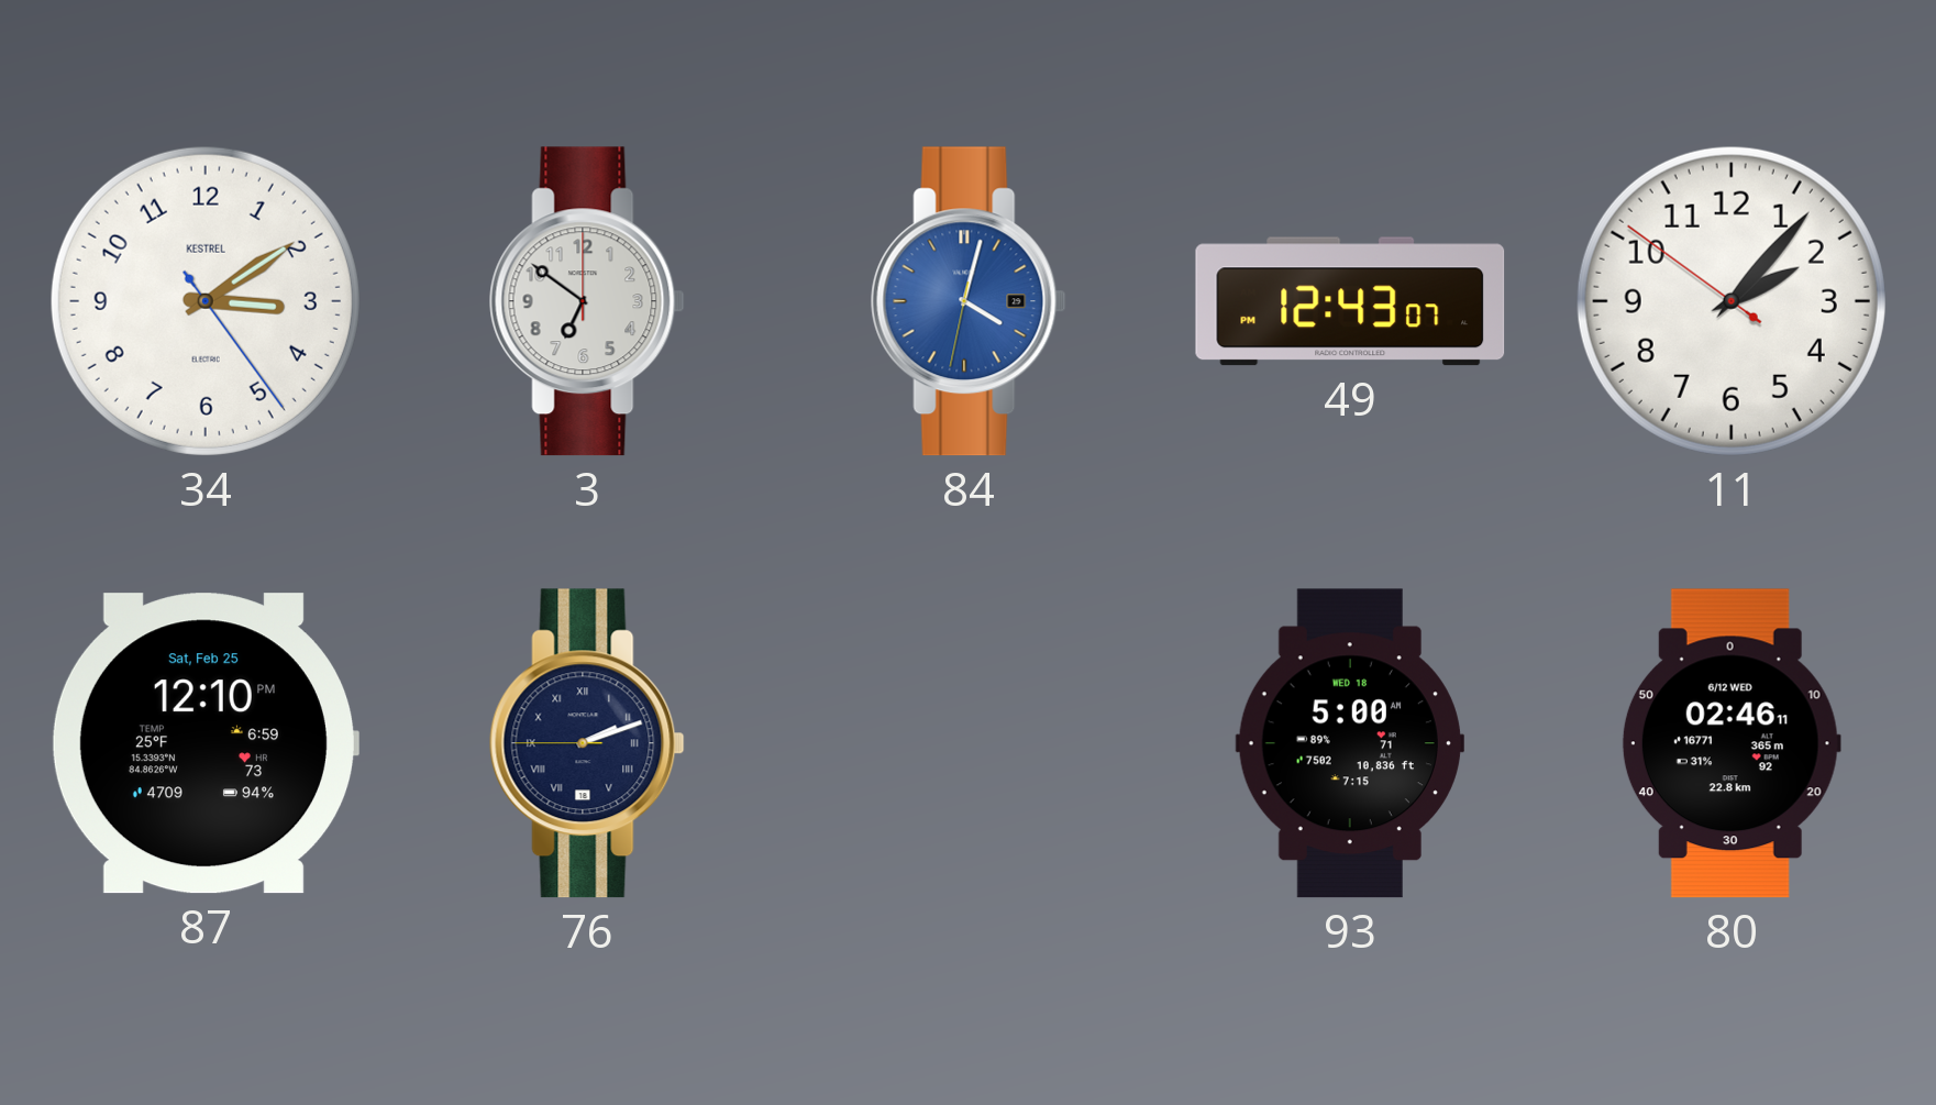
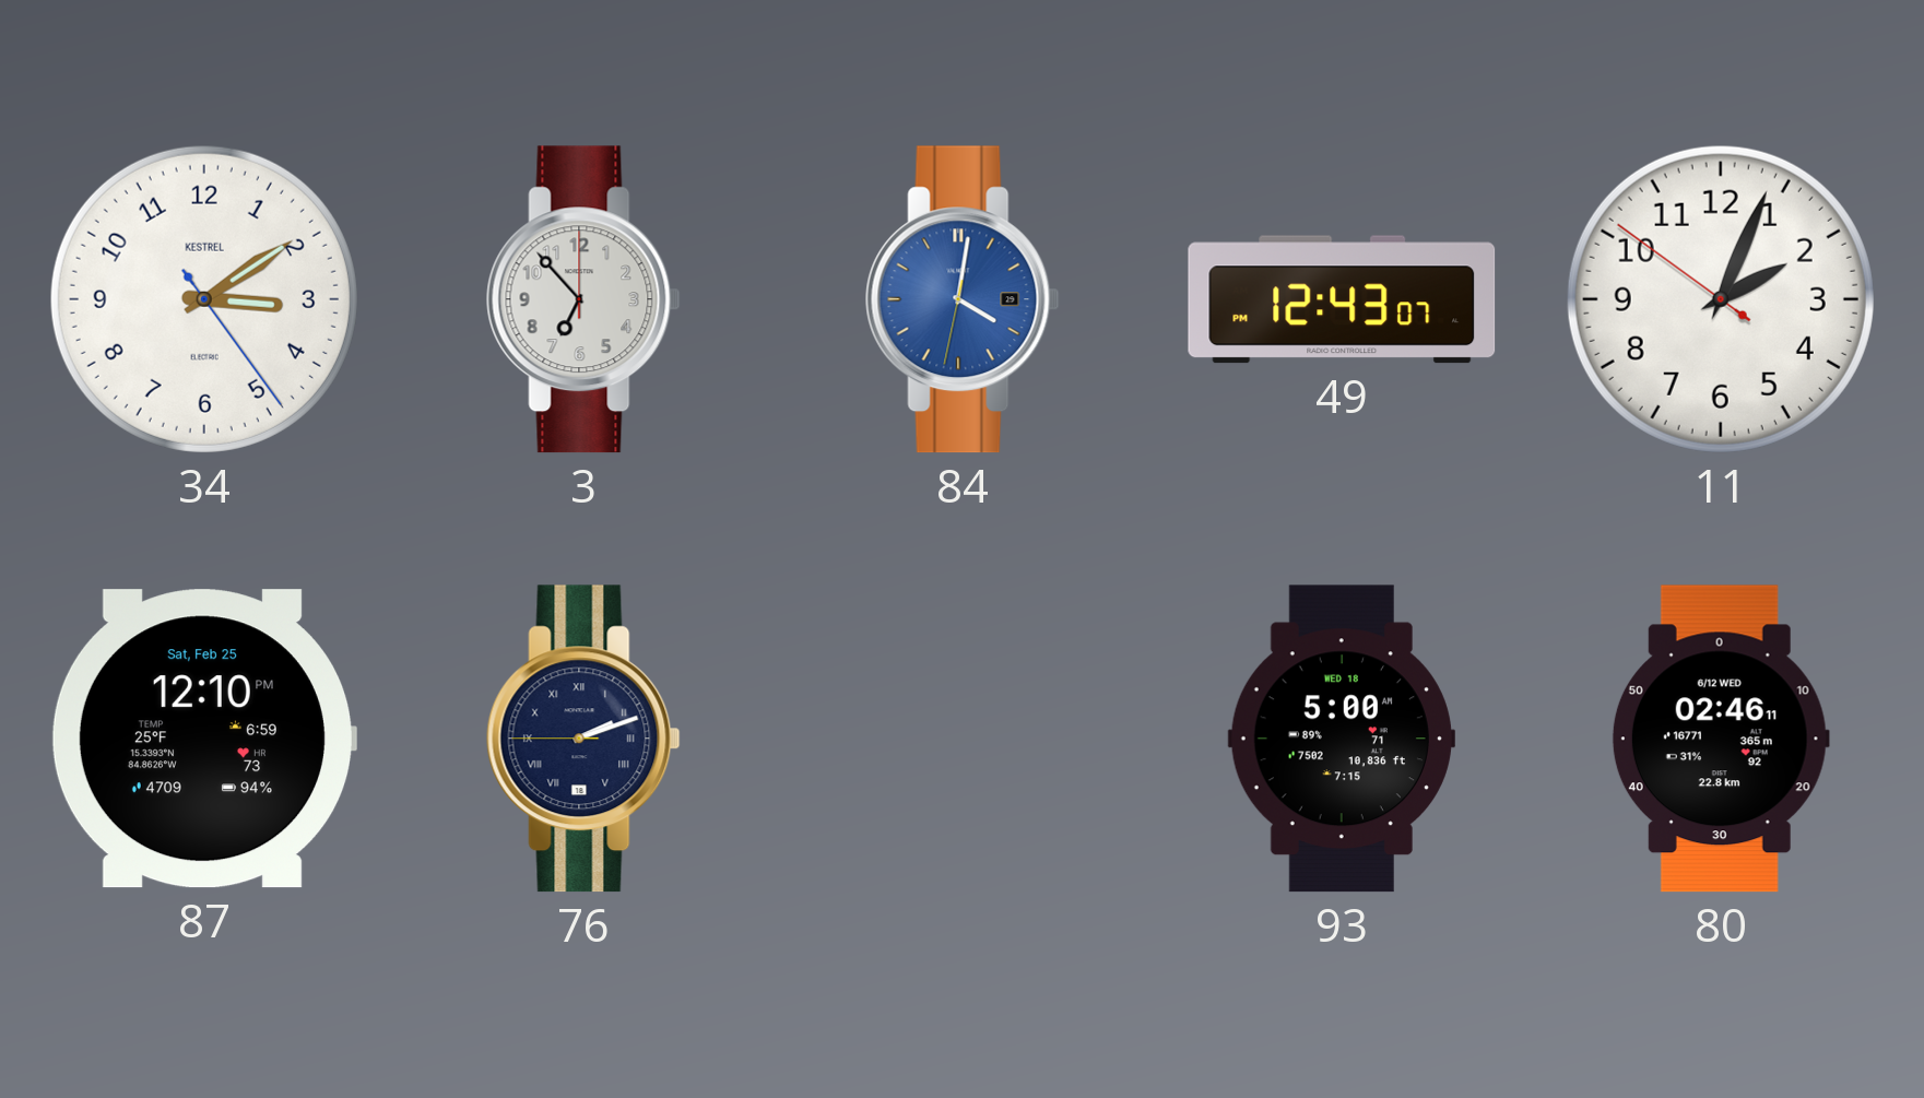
3: 6:51 -> 6:53 (583, 299)
84: 4:02 -> 4:01 (963, 299)
11: 2:06 -> 2:03 (1721, 299)
